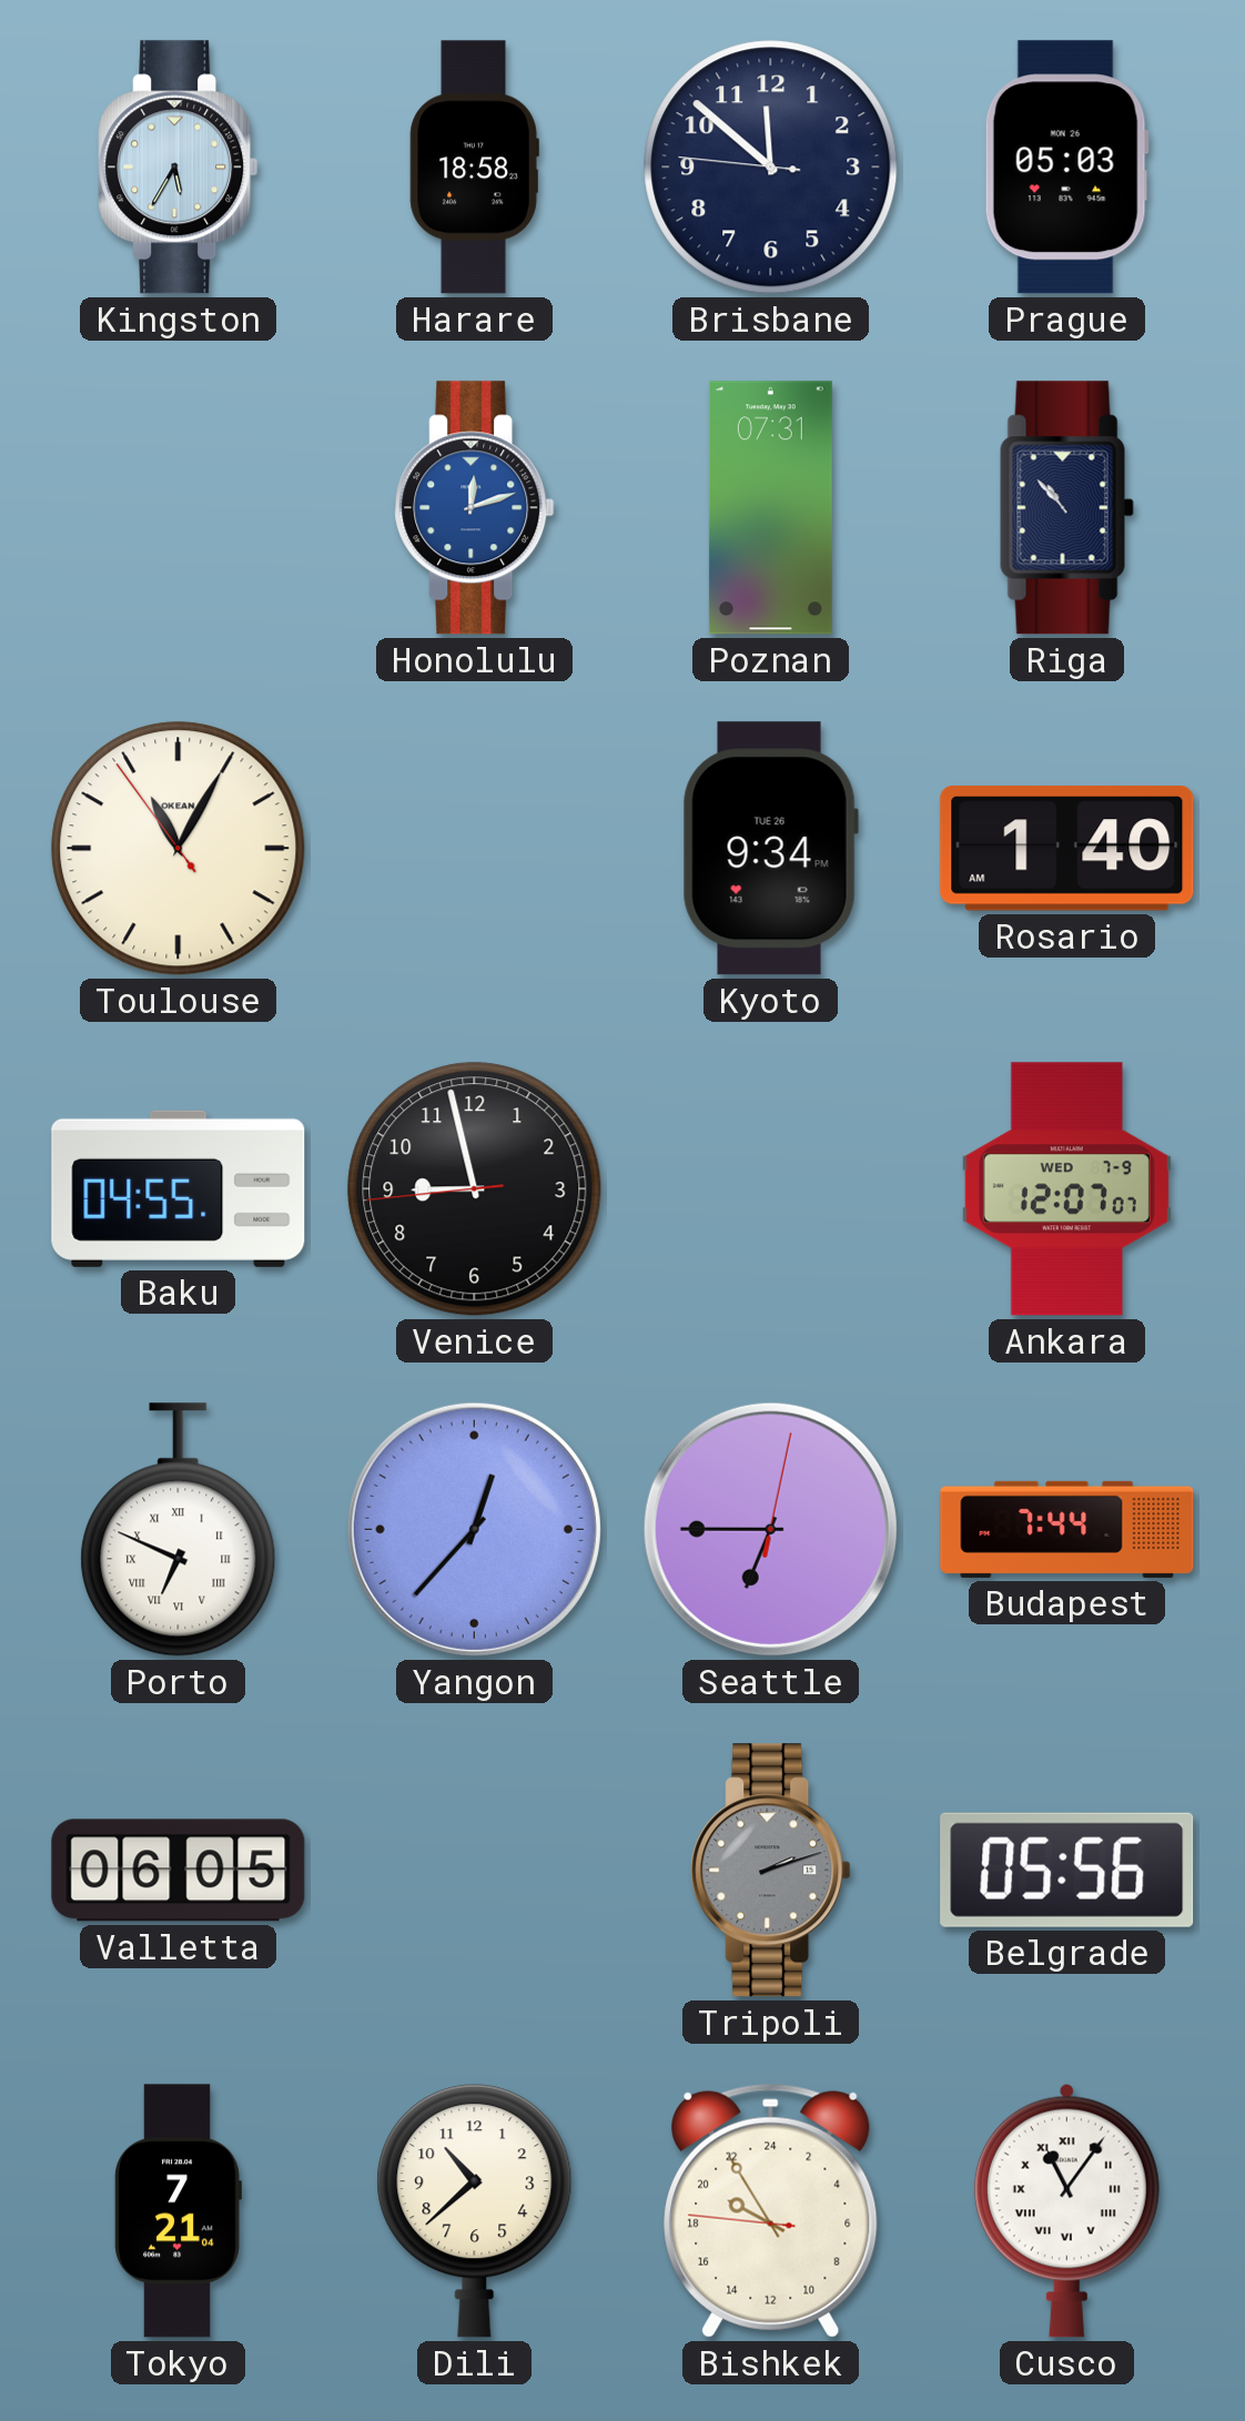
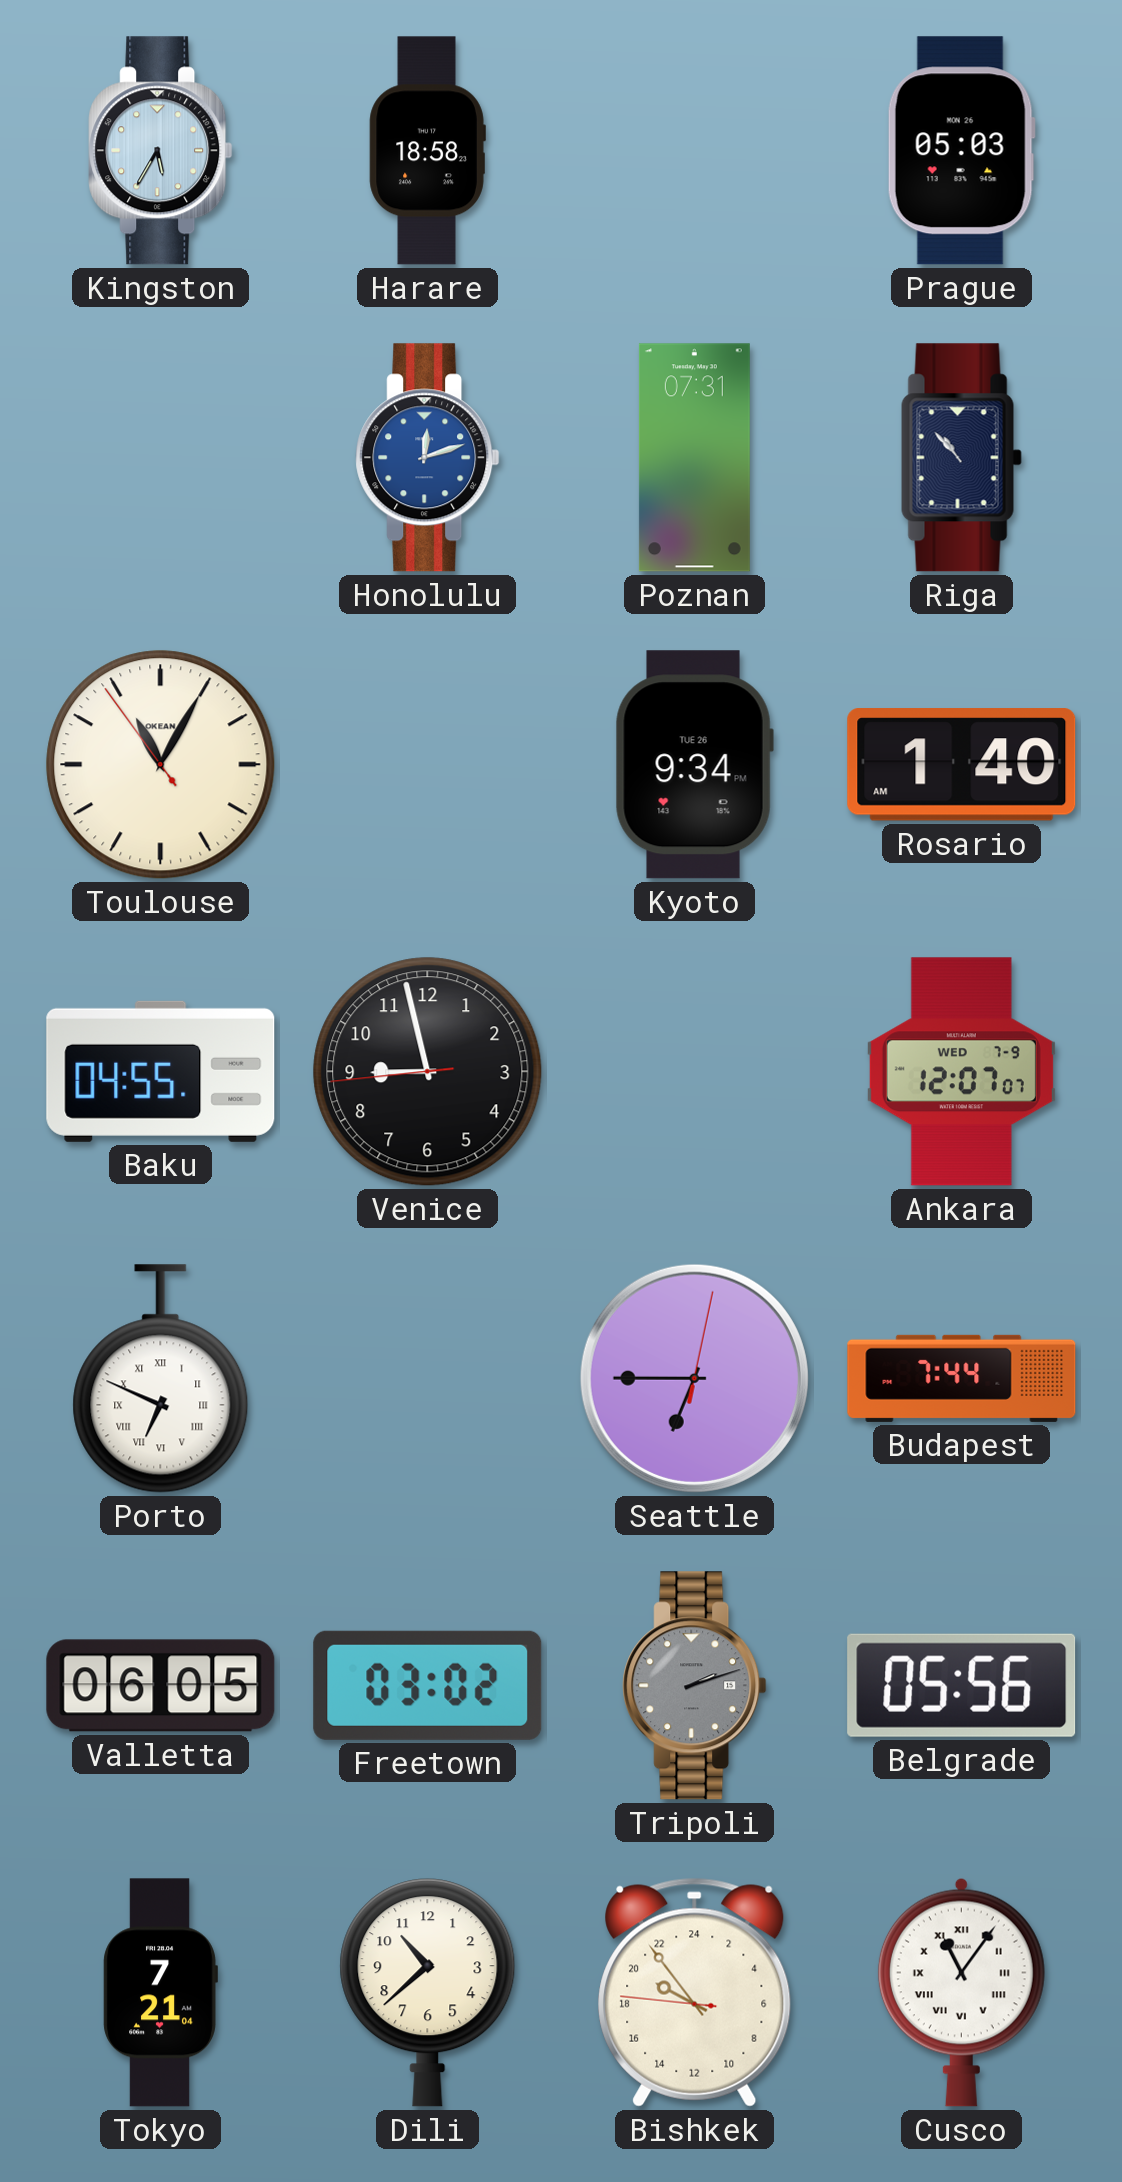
Brisbane: 11:51 -> none (771, 168)
Yangon: 12:37 -> none (474, 1529)
Freetown: none -> 03:02 (428, 1685)
Bishkek: 19:54 -> 19:53 (695, 1992)
